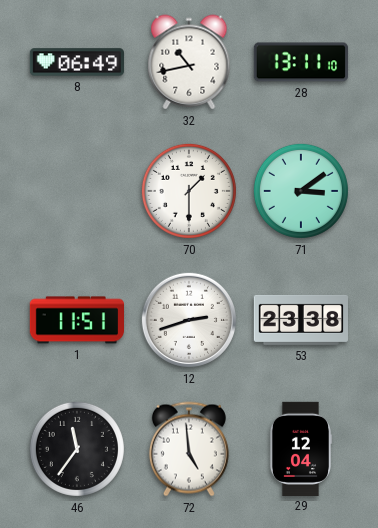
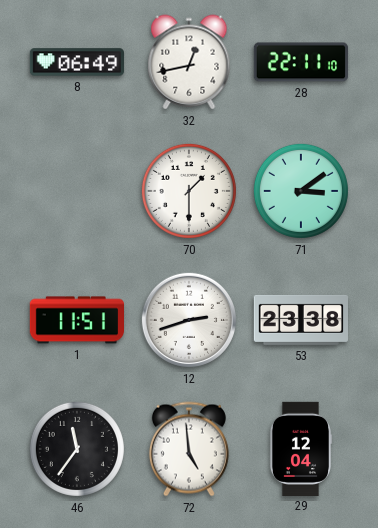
32: 10:43 -> 12:43 (189, 62)
28: 13:11 -> 22:11 (300, 62)
